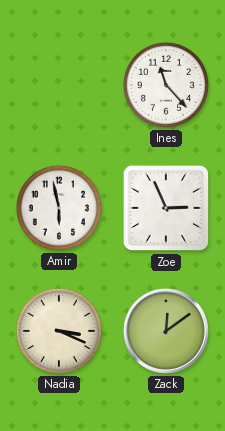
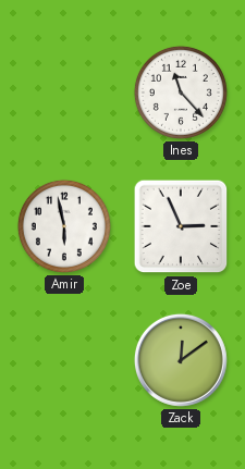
Nadia: 3:19 -> none (59, 331)
